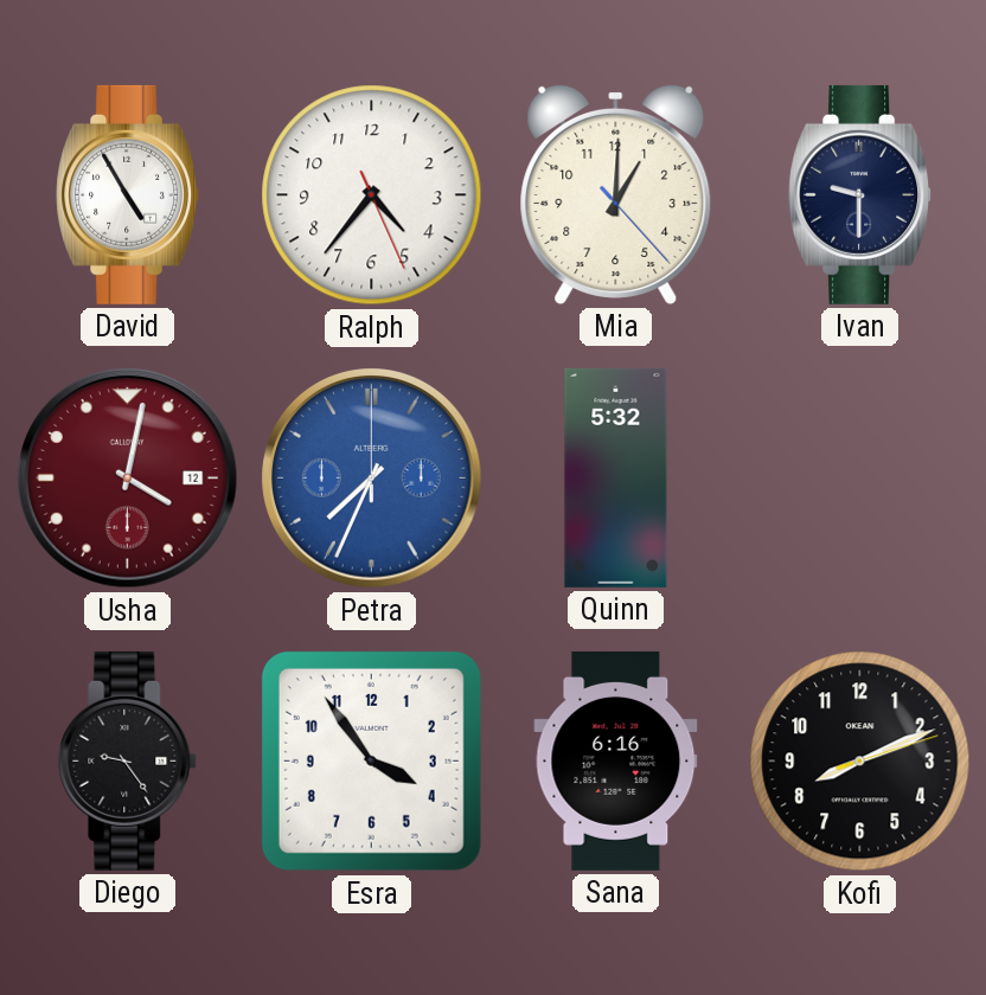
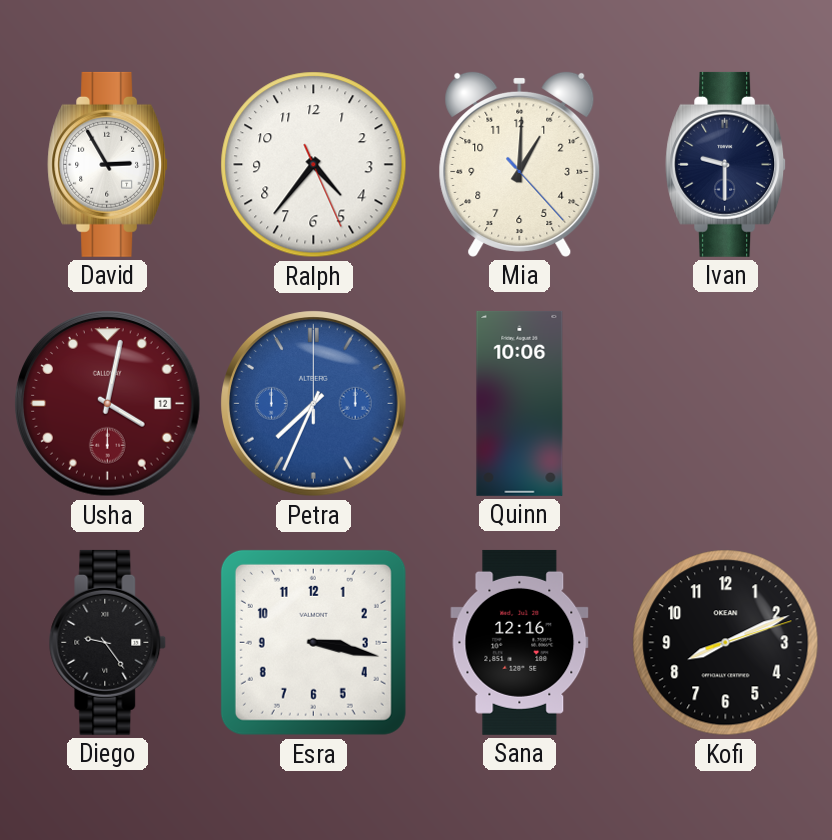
David: 4:55 -> 2:55 (108, 164)
Quinn: 5:32 -> 10:06 (520, 403)
Esra: 3:54 -> 3:17 (313, 642)
Sana: 6:16 -> 12:16 (520, 642)
